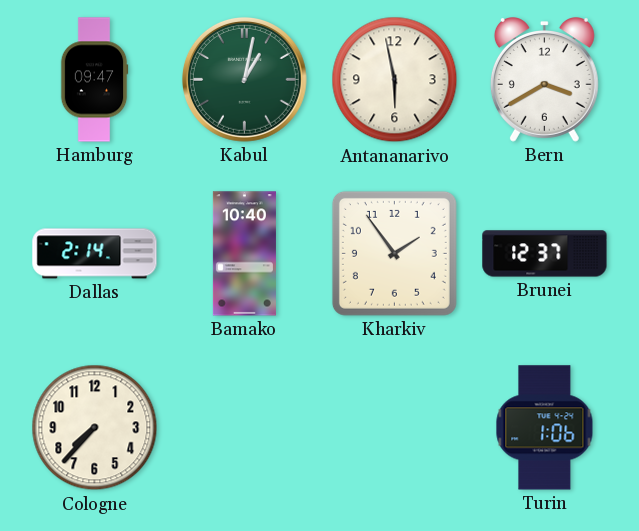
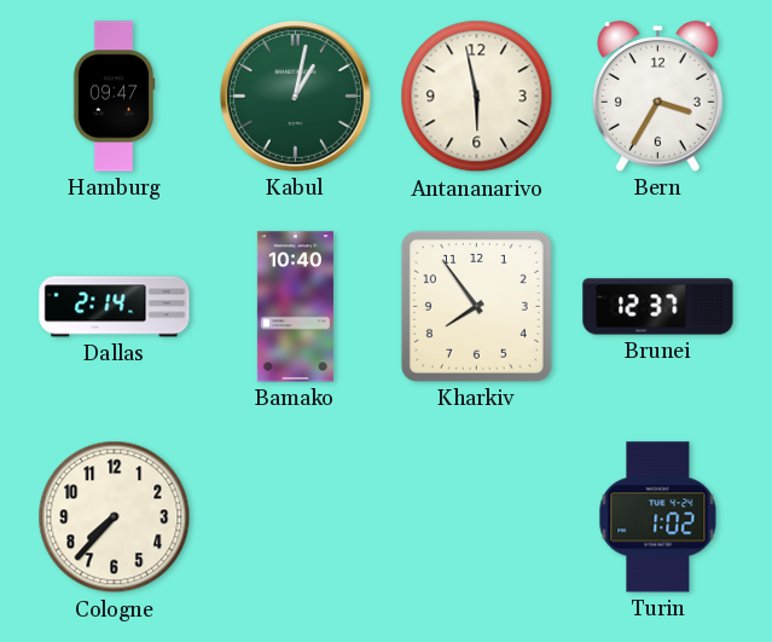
Bern: 3:40 -> 3:35 (657, 97)
Kharkiv: 1:54 -> 7:54 (476, 306)
Turin: 1:06 -> 1:02 (658, 517)
